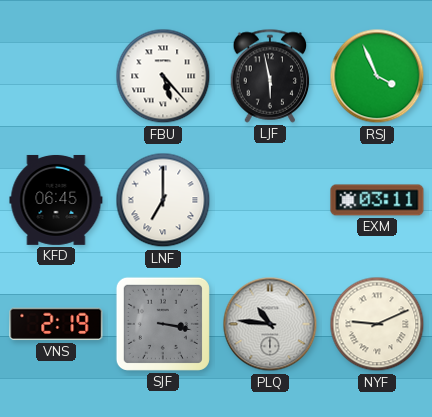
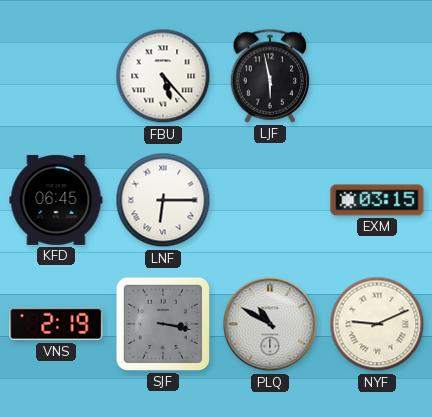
RSJ: 3:56 -> none (377, 76)
LNF: 7:00 -> 6:15 (163, 200)
EXM: 03:11 -> 03:15 (377, 200)
PLQ: 10:46 -> 10:50 (270, 324)
